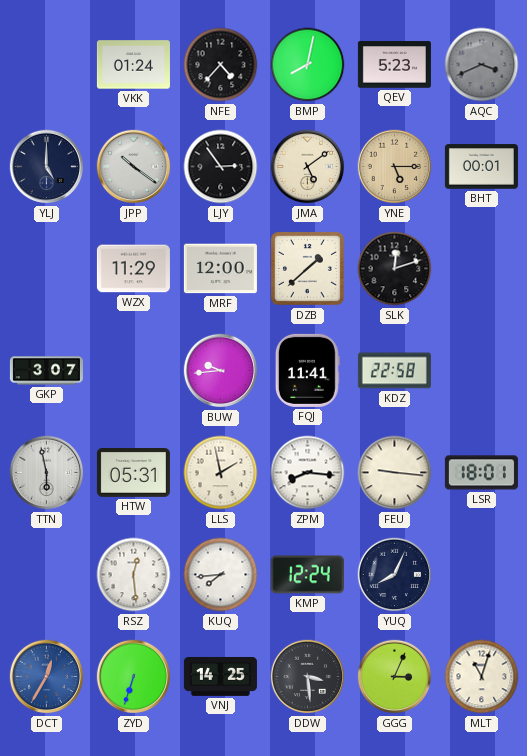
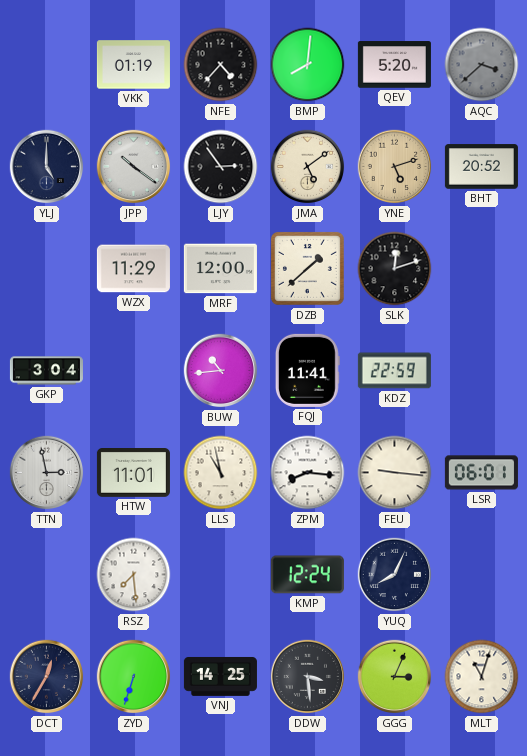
VKK: 01:24 -> 01:19 (133, 65)
BMP: 8:02 -> 8:01 (308, 65)
QEV: 5:23 -> 5:20 (394, 65)
AQC: 3:41 -> 3:38 (482, 65)
YNE: 5:15 -> 5:12 (395, 167)
BHT: 00:01 -> 20:52 (481, 167)
GKP: 3:07 -> 3:04 (46, 371)
BUW: 9:44 -> 10:44 (221, 371)
KDZ: 22:58 -> 22:59 (394, 371)
TTN: 5:58 -> 2:58 (47, 473)
HTW: 05:31 -> 11:01 (133, 473)
LLS: 1:58 -> 10:58 (221, 473)
LSR: 18:01 -> 06:01 (481, 473)
RSZ: 12:29 -> 7:29 (134, 575)
KUQ: 7:44 -> none (221, 575)
DCT dial: blue -> navy (47, 677)
